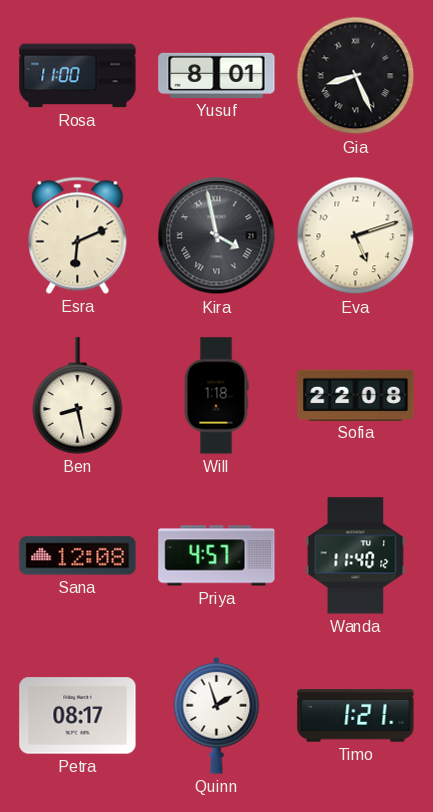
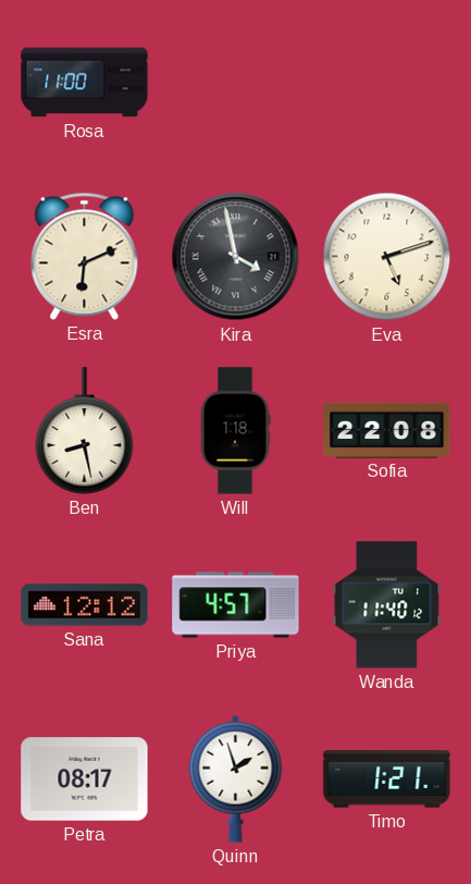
Yusuf: 8:01 -> none (217, 75)
Gia: 8:26 -> none (356, 76)
Sana: 12:08 -> 12:12 (85, 605)
